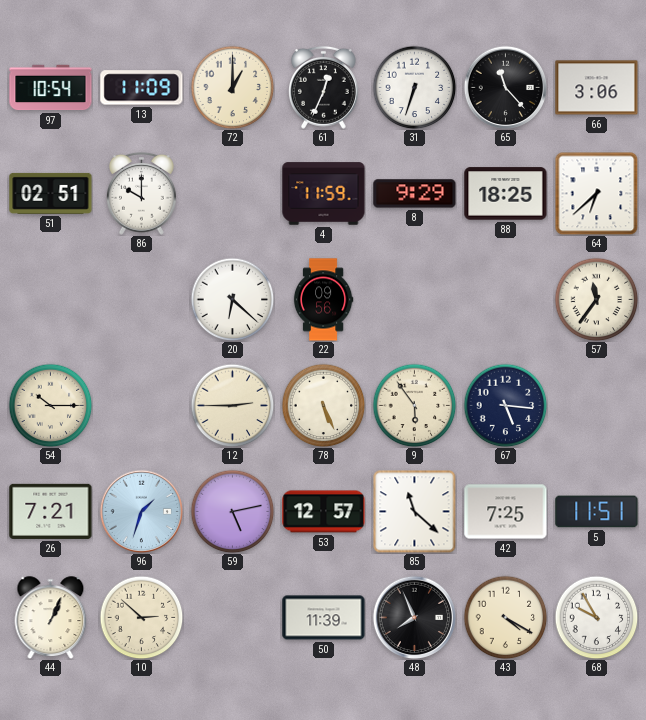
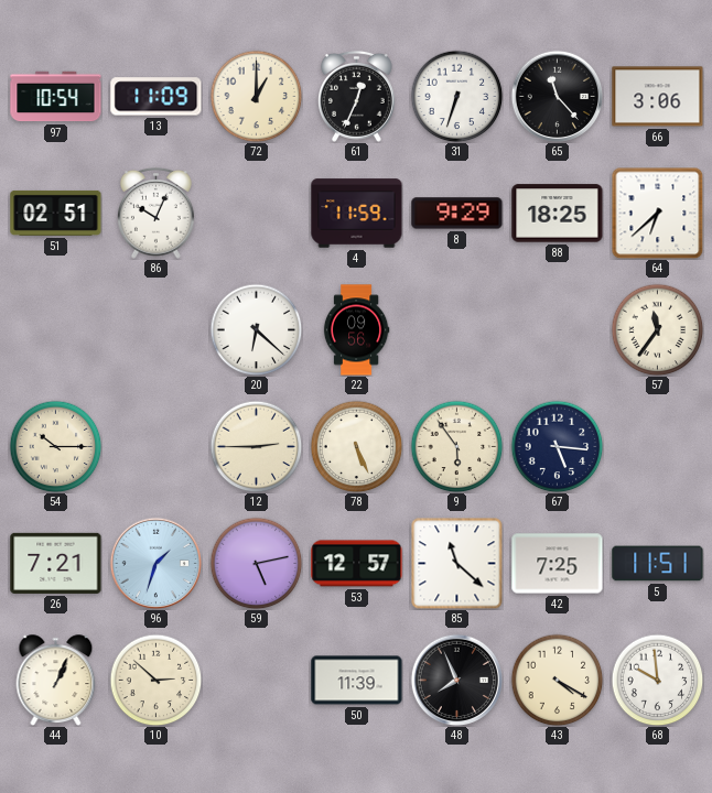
86: 10:00 -> 10:04 (157, 213)
68: 9:55 -> 9:59 (657, 680)
